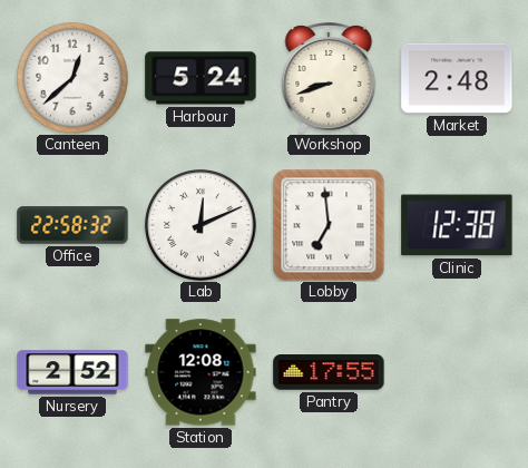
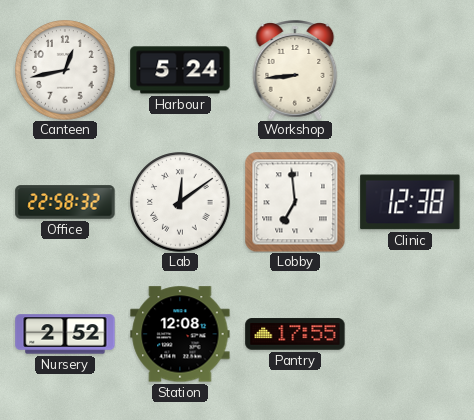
Canteen: 12:38 -> 12:43 (65, 70)
Workshop: 8:42 -> 8:44 (295, 71)
Market: 2:48 -> none (457, 78)
Lab: 12:11 -> 12:09 (180, 202)
